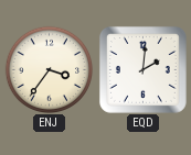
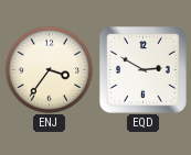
EQD: 2:01 -> 2:50 (142, 69)
